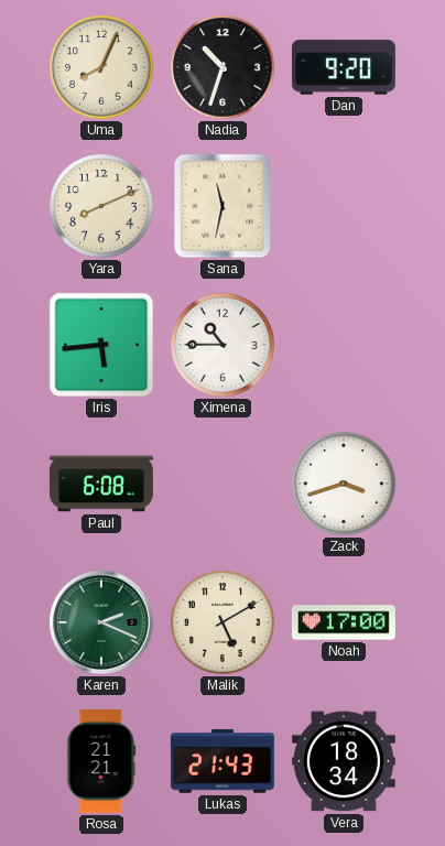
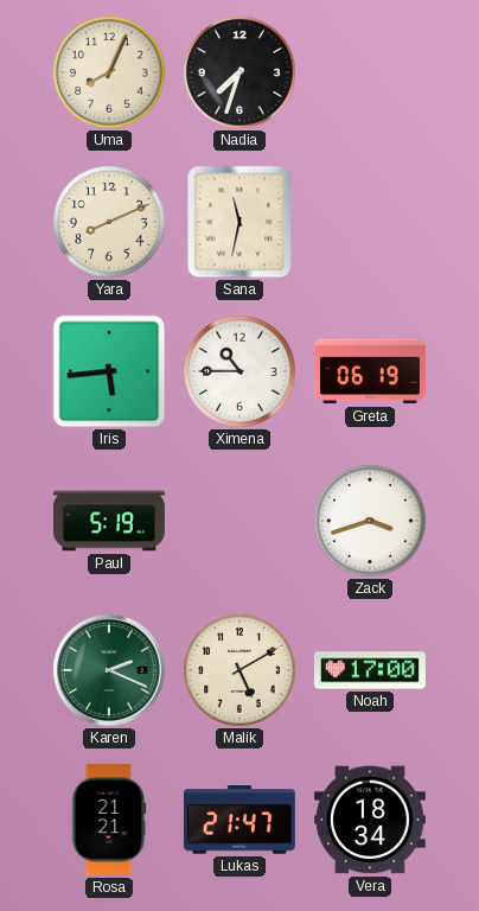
Nadia: 10:33 -> 7:33 (239, 72)
Dan: 9:20 -> none (344, 67)
Greta: none -> 06:19 (370, 371)
Paul: 6:08 -> 5:19 (109, 521)
Lukas: 21:43 -> 21:47 (239, 820)
